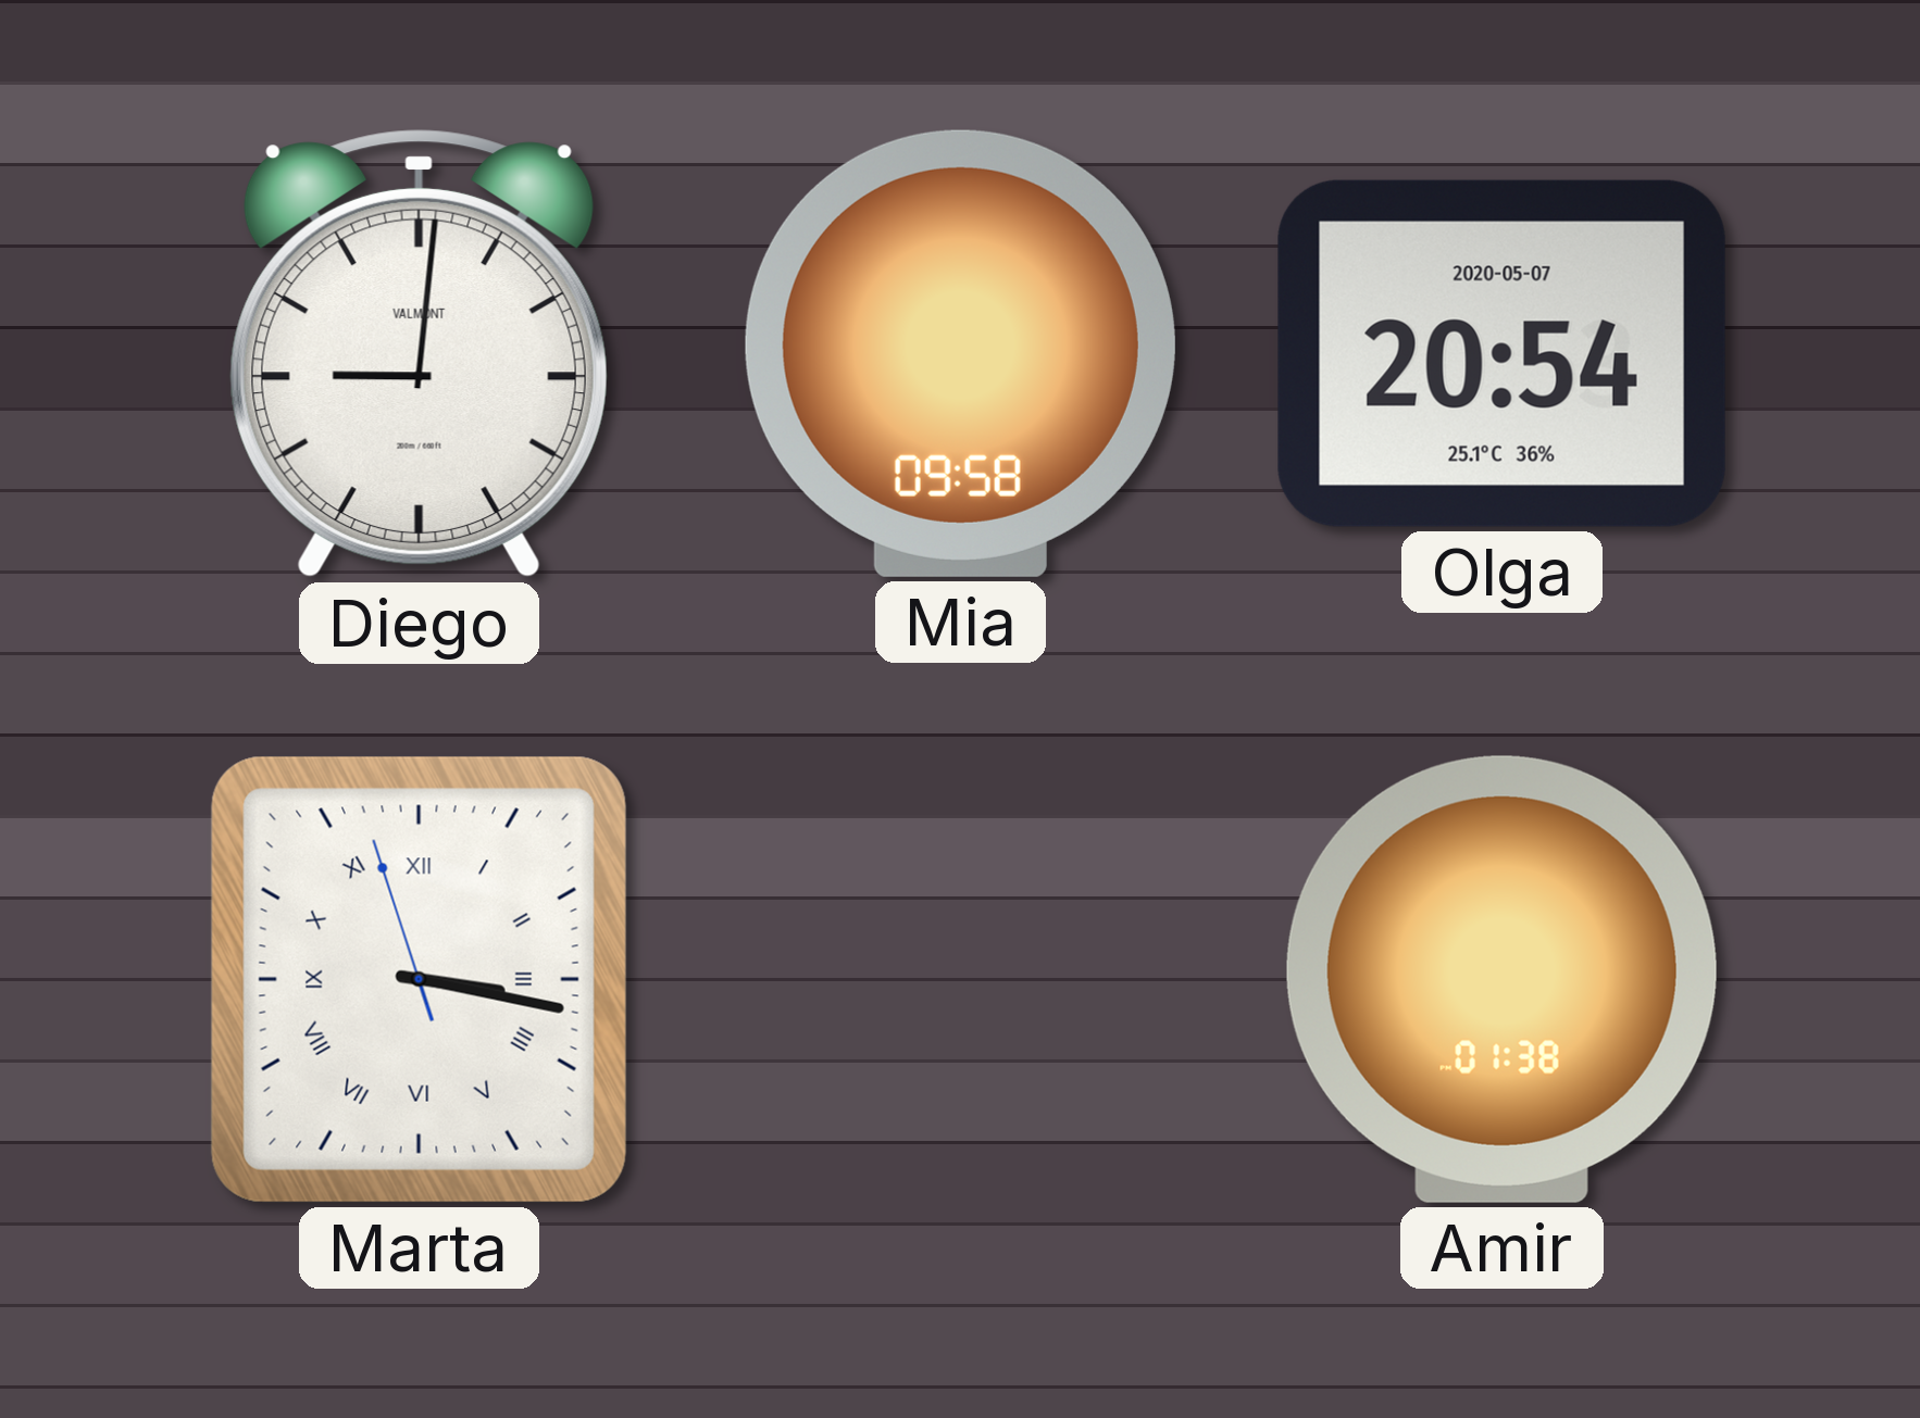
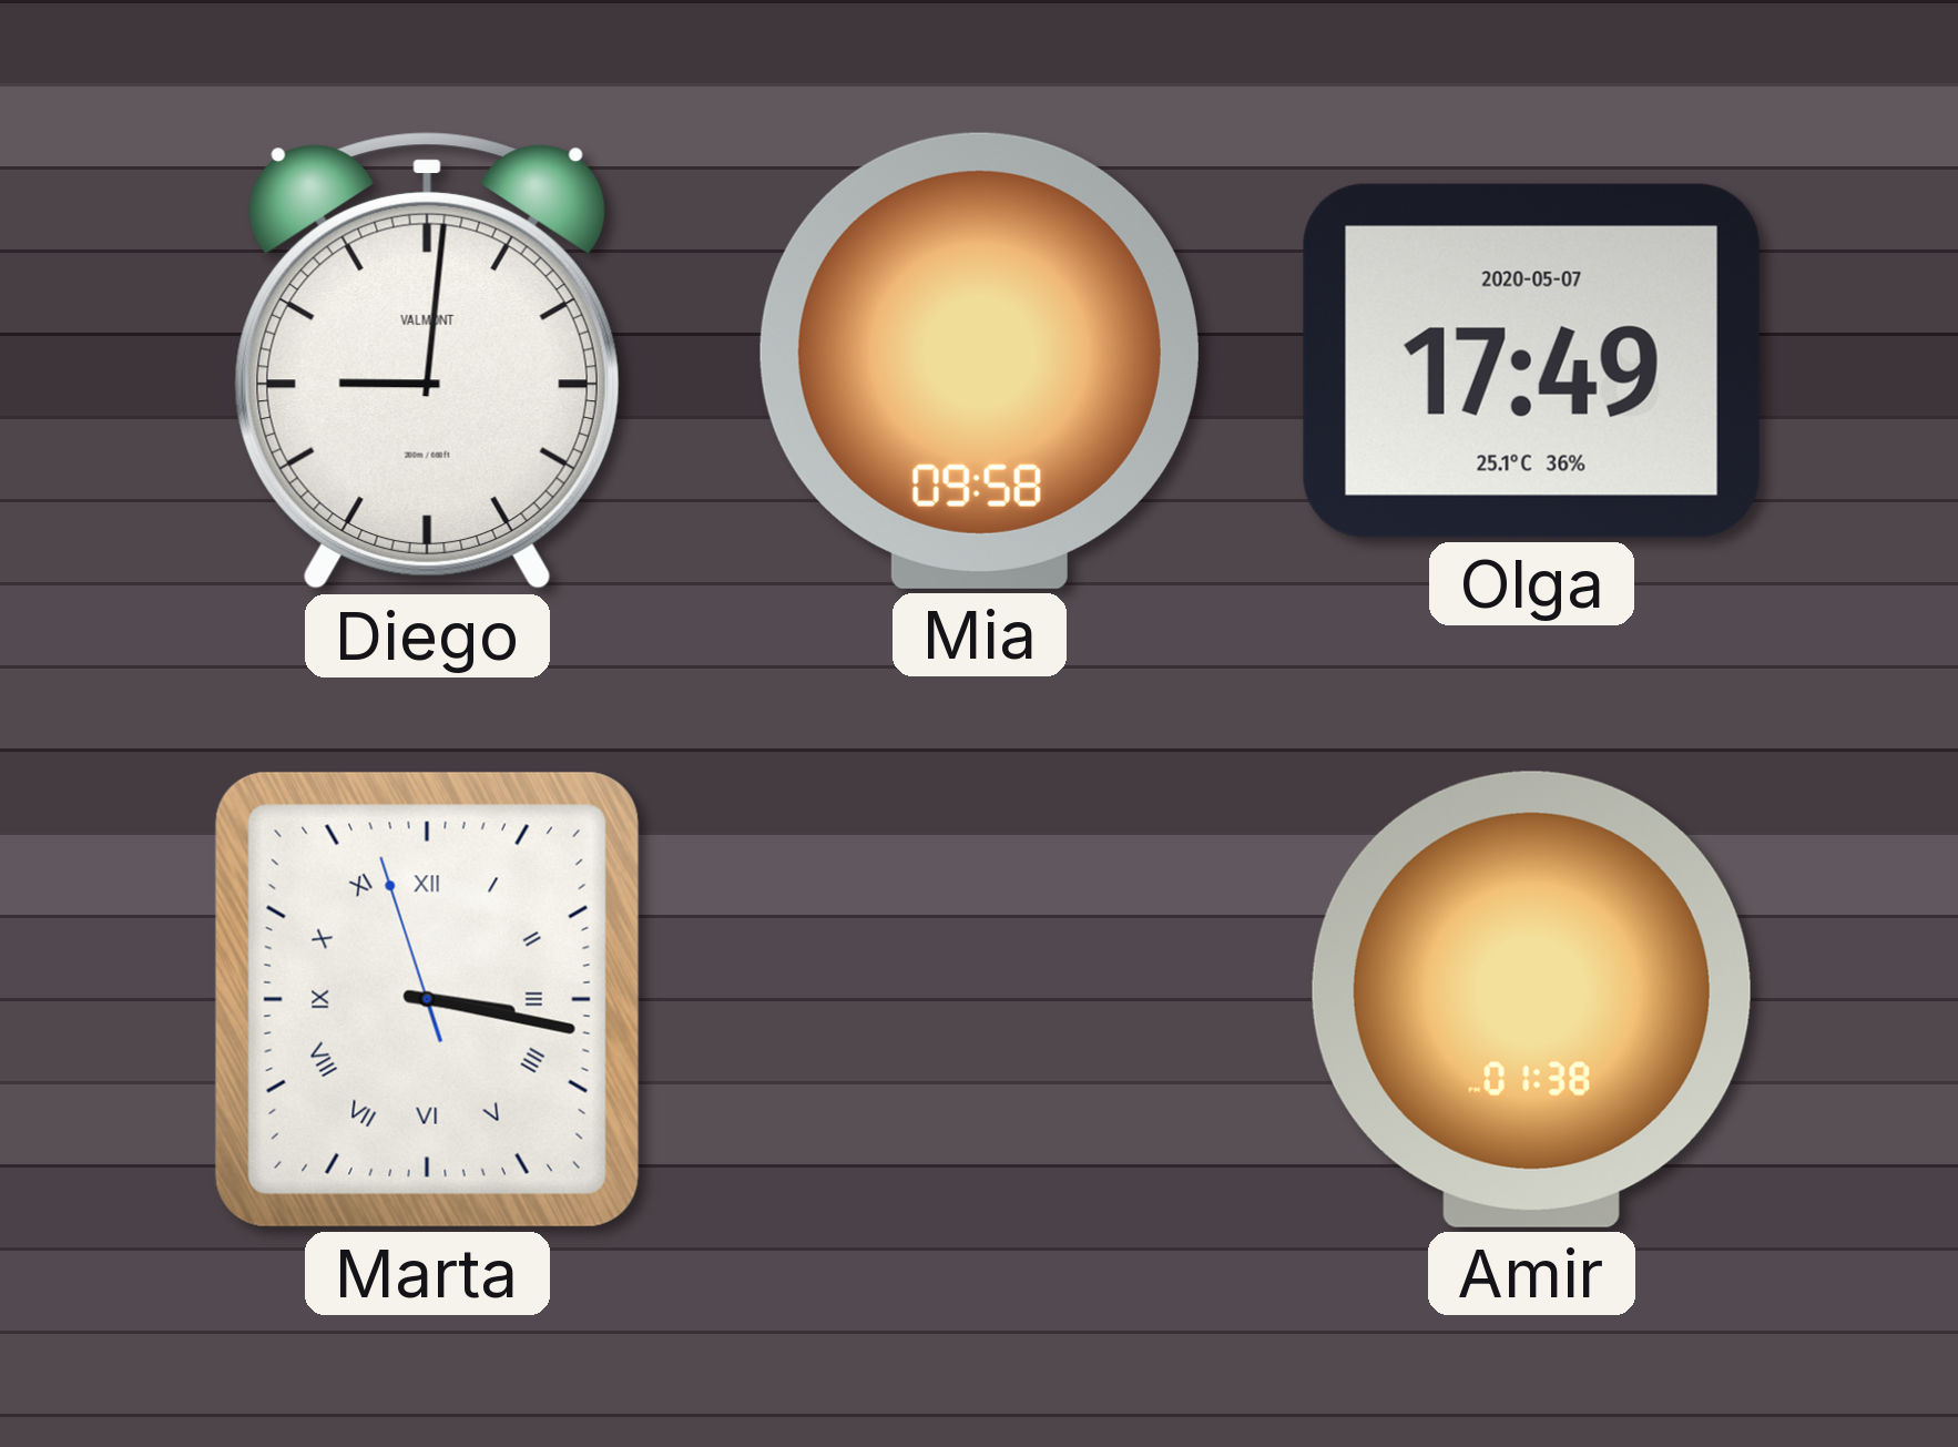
Olga: 20:54 -> 17:49 (1531, 360)
